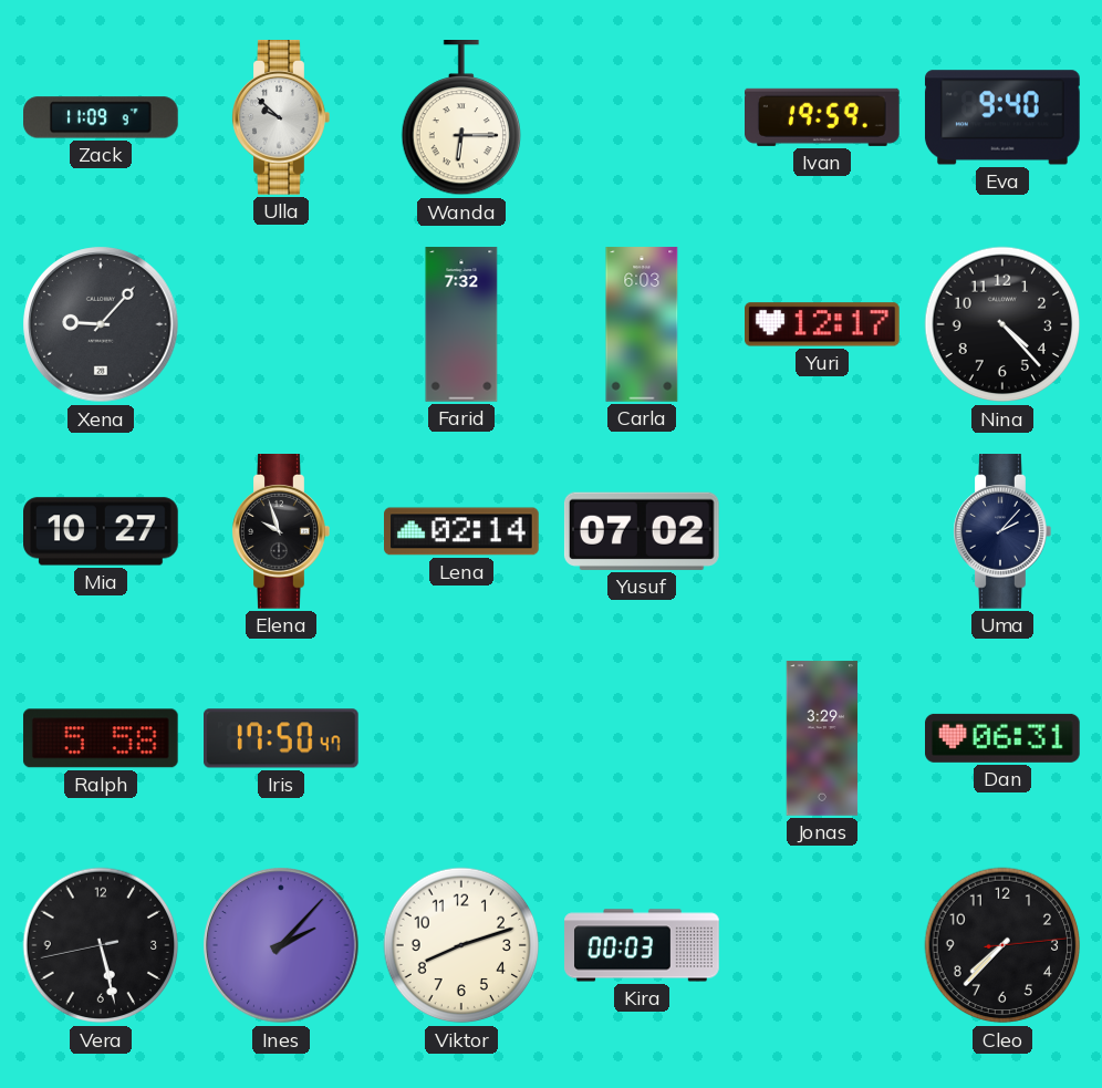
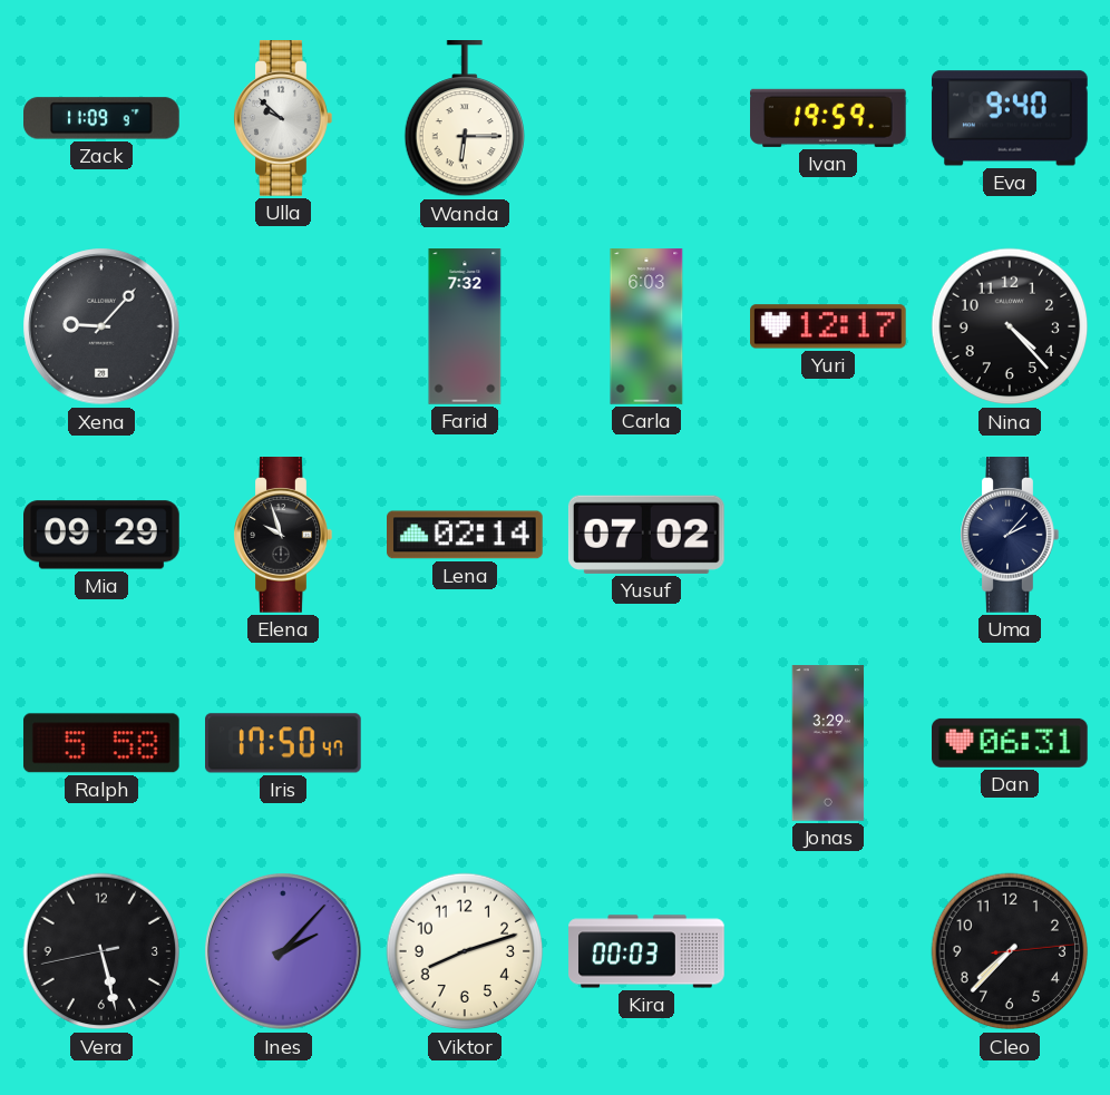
Mia: 10:27 -> 09:29 (101, 535)
